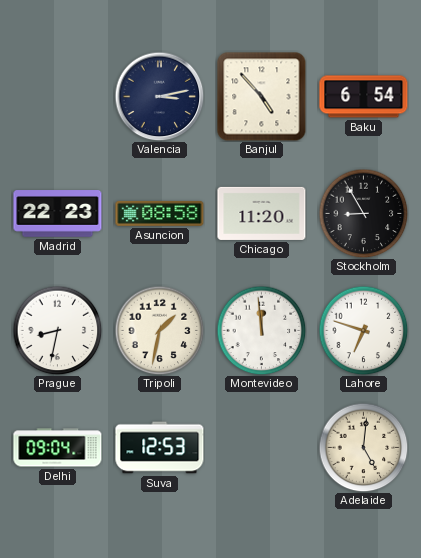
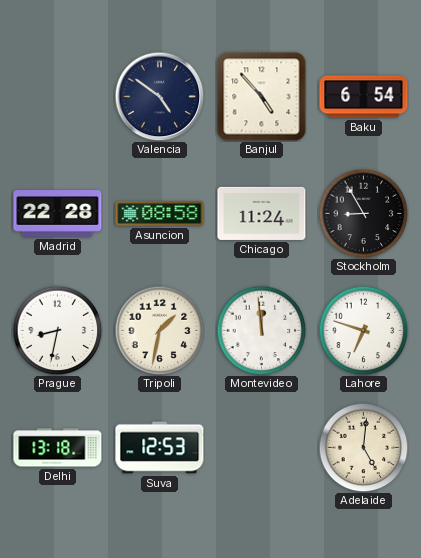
Valencia: 3:13 -> 4:51 (159, 96)
Madrid: 22:23 -> 22:28 (58, 214)
Chicago: 11:20 -> 11:24 (262, 213)
Delhi: 09:04 -> 13:18 (58, 448)
